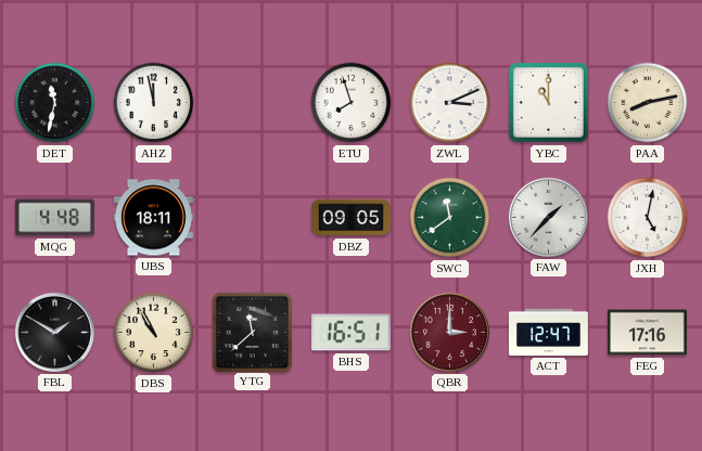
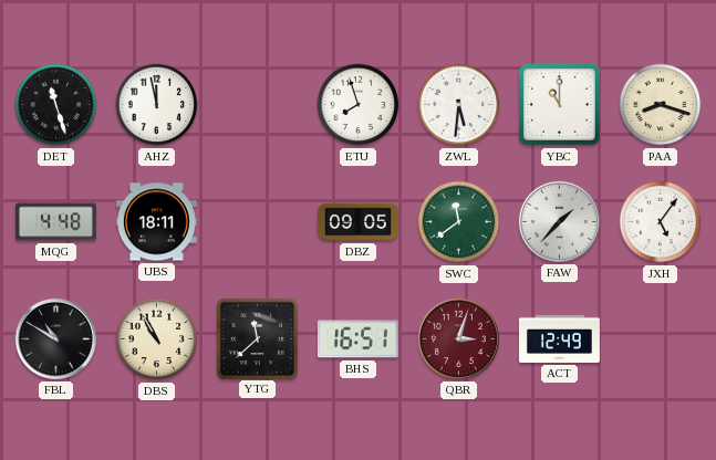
DET: 11:32 -> 11:27 (56, 105)
ZWL: 3:11 -> 5:31 (459, 105)
PAA: 8:13 -> 8:18 (661, 105)
JXH: 5:02 -> 5:06 (661, 222)
FBL: 1:50 -> 10:50 (55, 338)
QBR: 3:00 -> 3:03 (458, 338)
ACT: 12:47 -> 12:49 (559, 338)
FEG: 17:16 -> none (647, 333)
